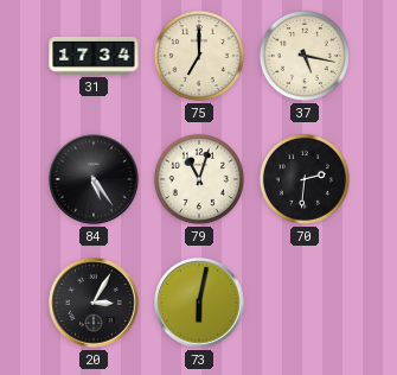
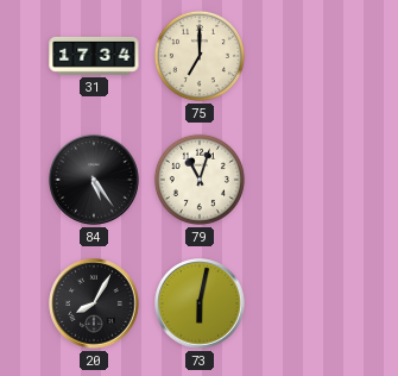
37: 5:17 -> none (305, 56)
70: 2:31 -> none (305, 179)
20: 3:05 -> 8:05 (94, 303)
